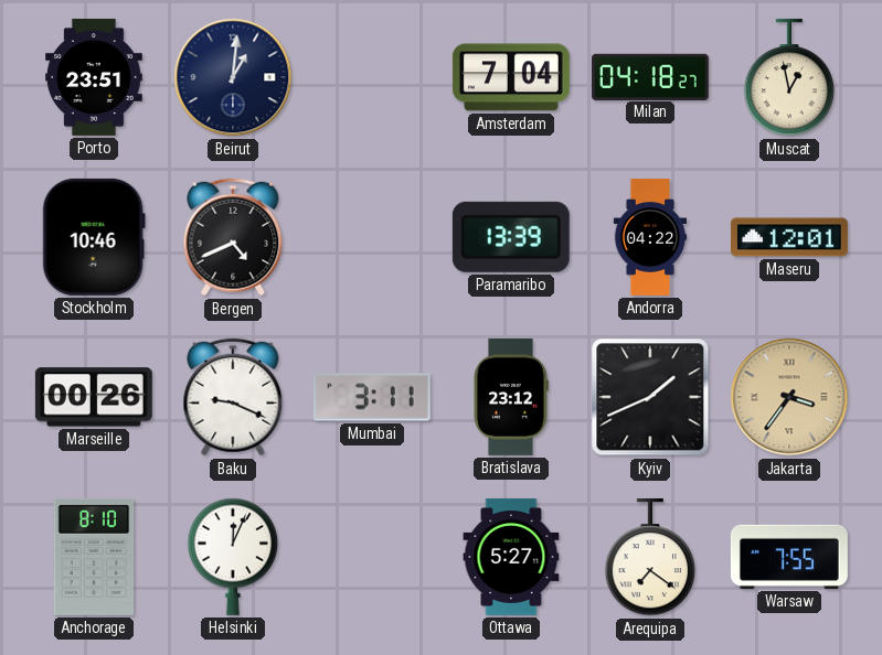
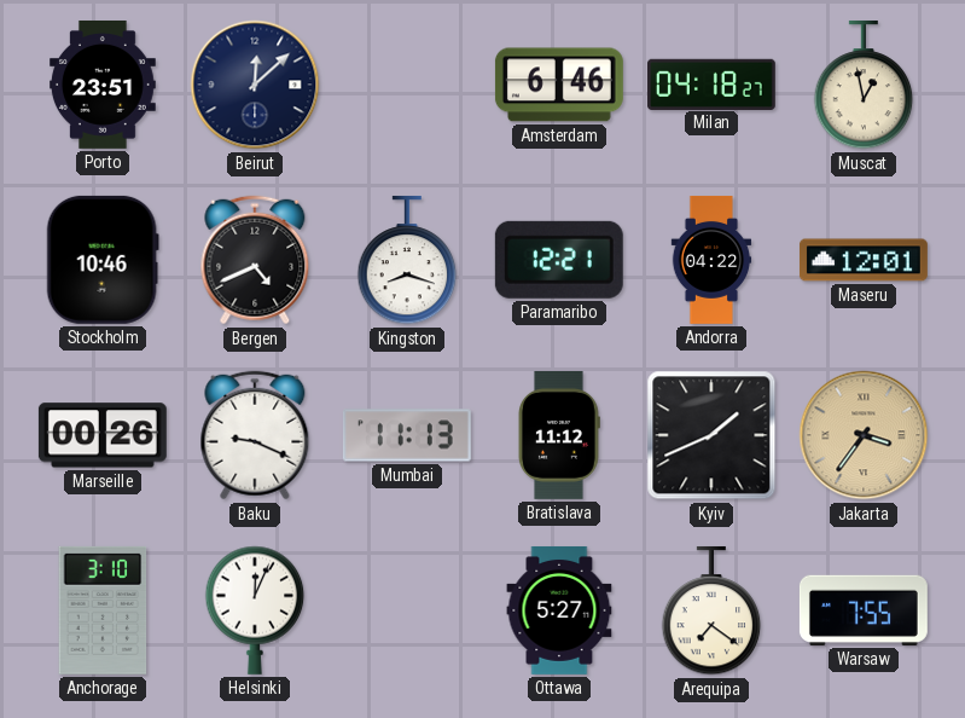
Beirut: 1:01 -> 12:08 (255, 85)
Amsterdam: 7:04 -> 6:46 (559, 85)
Kingston: none -> 8:18 (407, 260)
Paramaribo: 13:39 -> 12:21 (559, 260)
Mumbai: 3:11 -> 11:13 (407, 435)
Bratislava: 23:12 -> 11:12 (558, 435)
Anchorage: 8:10 -> 3:10 (103, 610)
